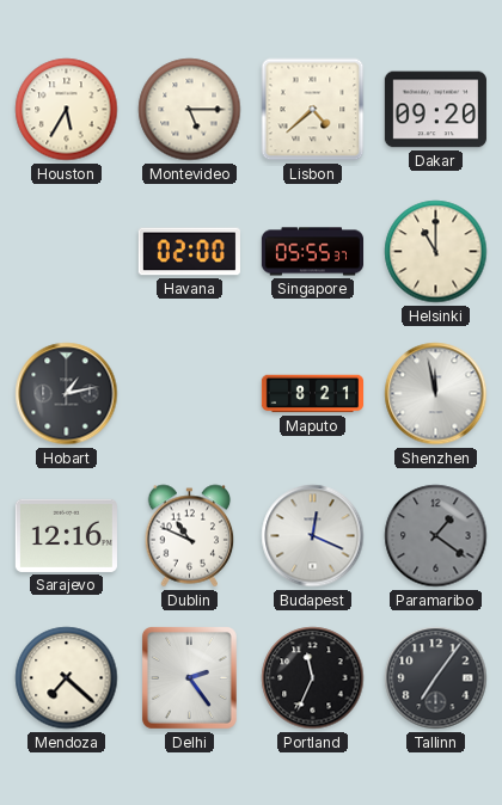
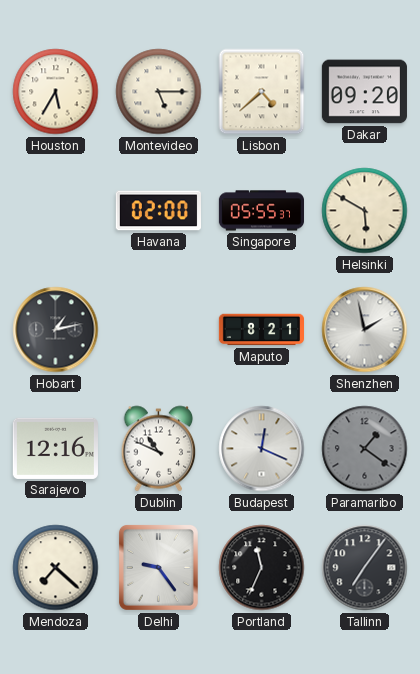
Helsinki: 11:00 -> 5:50 (365, 211)
Shenzhen: 11:58 -> 1:58 (365, 330)
Delhi: 2:24 -> 9:24 (158, 567)
